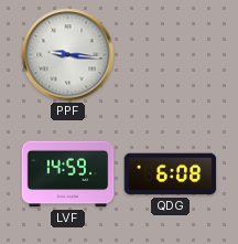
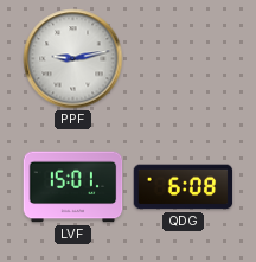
PPF: 9:16 -> 9:13 (73, 59)
LVF: 14:59 -> 15:01 (73, 187)
